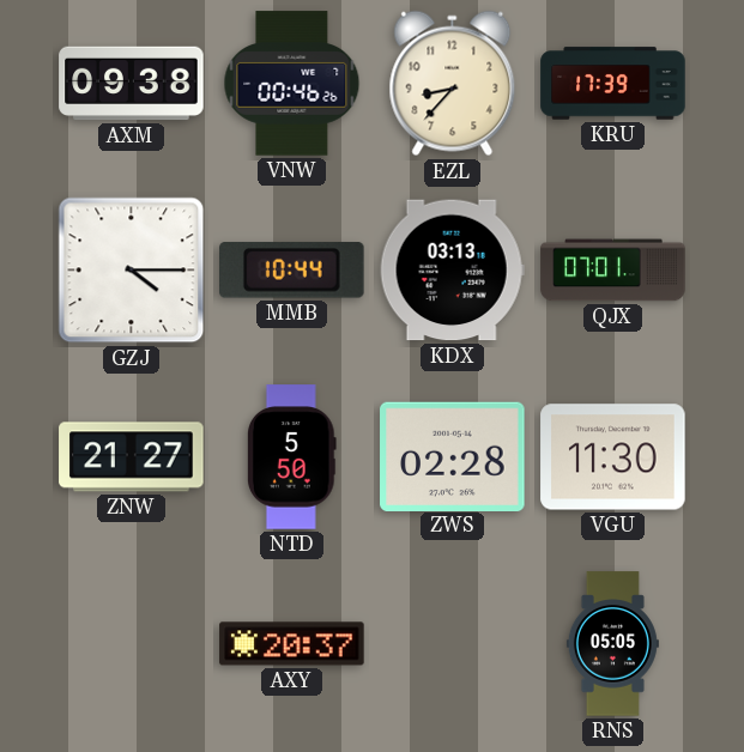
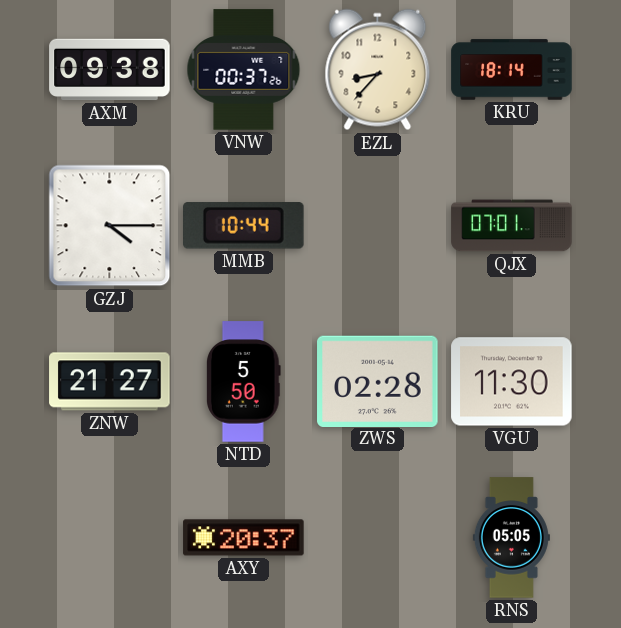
VNW: 00:46 -> 00:37 (244, 70)
KRU: 17:39 -> 18:14 (512, 70)
KDX: 03:13 -> none (452, 271)
